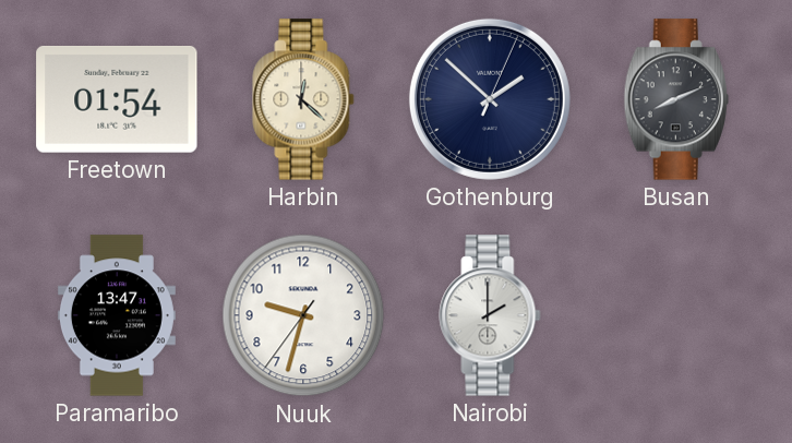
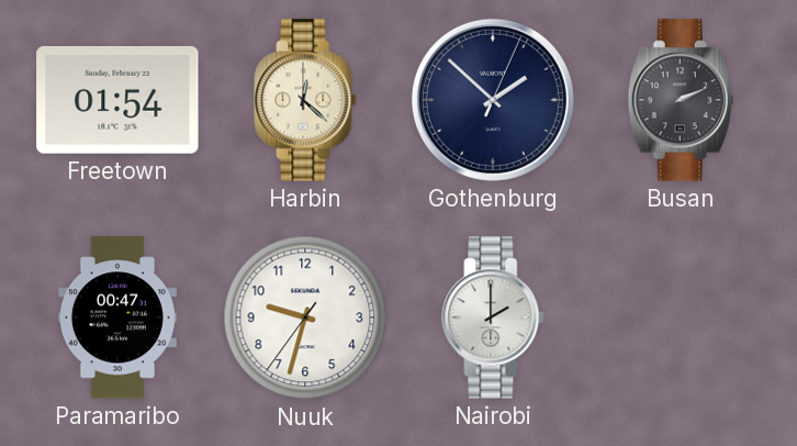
Busan: 8:11 -> 2:11 (681, 100)
Paramaribo: 13:47 -> 00:47 (117, 317)
